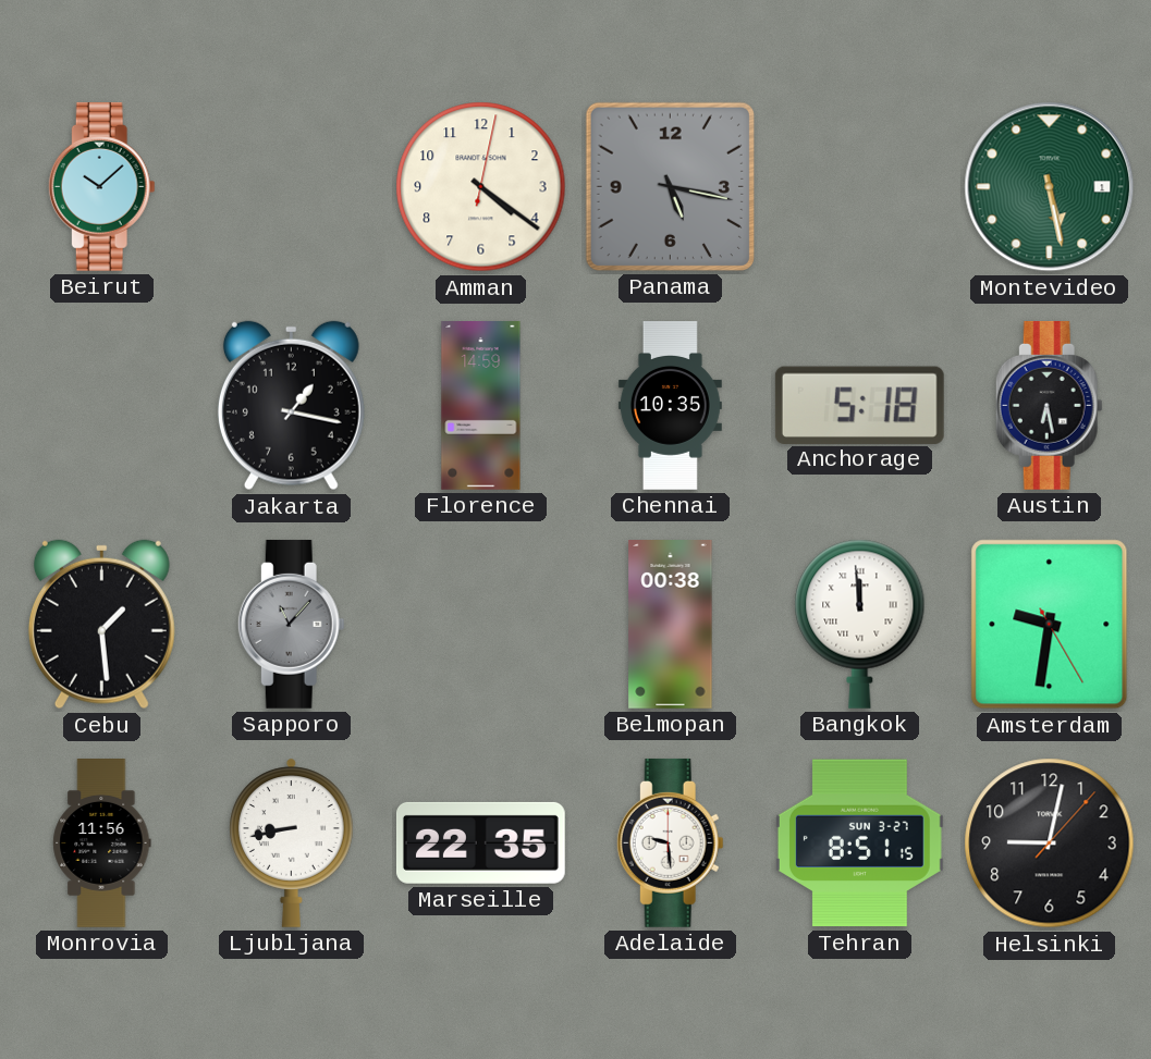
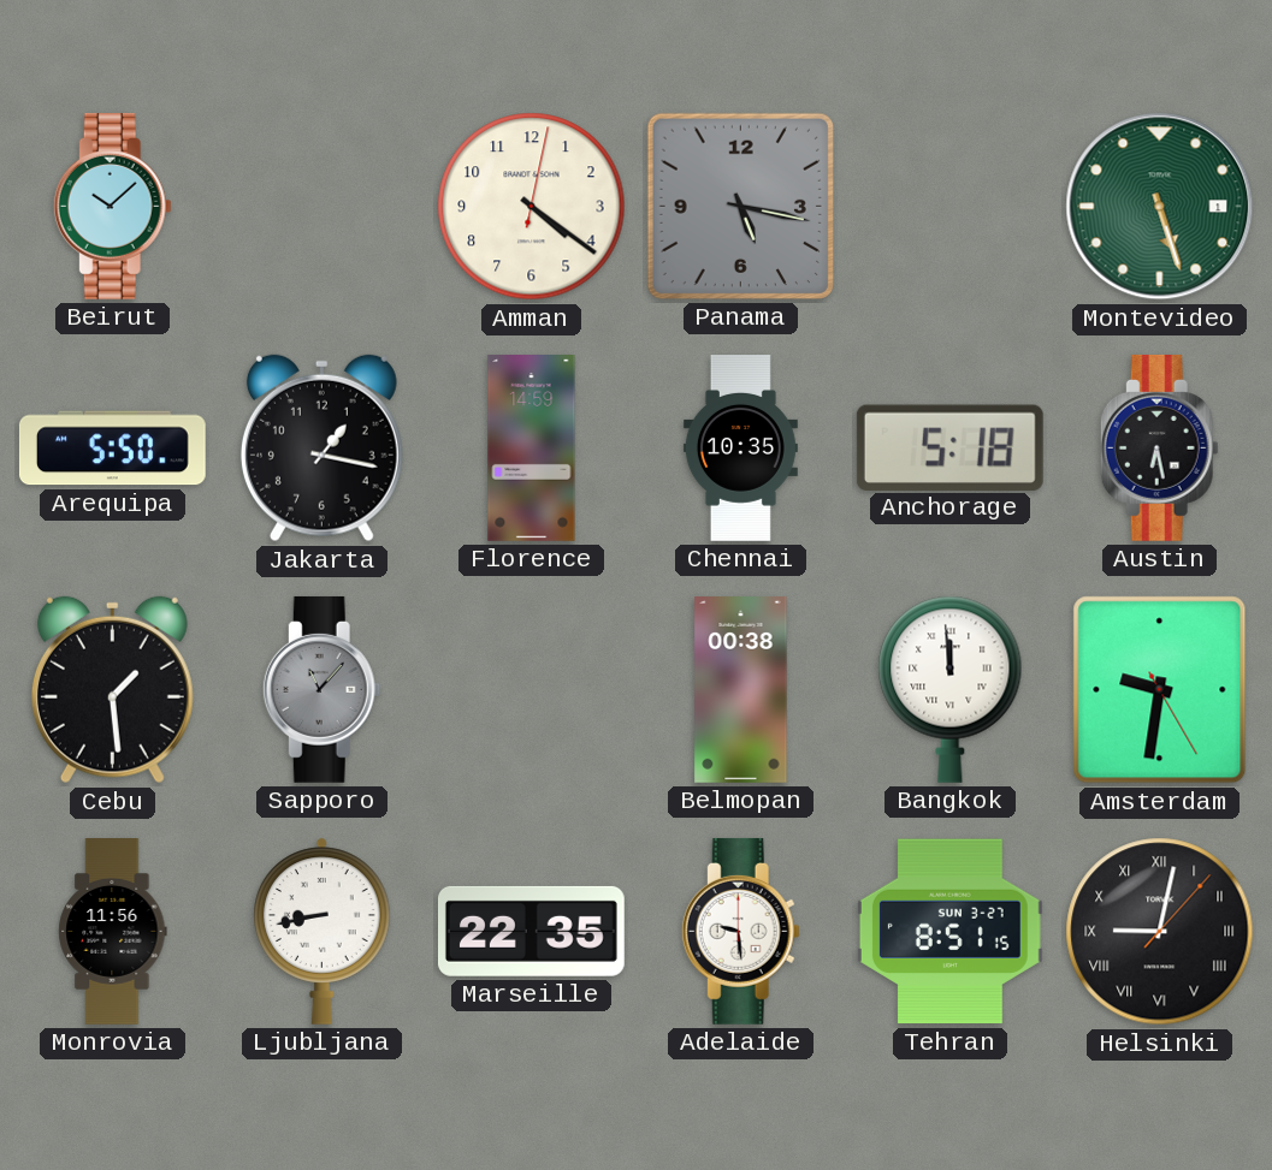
Montevideo: 5:28 -> 5:27 (1160, 207)
Arequipa: none -> 5:50 (112, 449)
Helsinki numerals: Arabic -> Roman (1160, 932)
